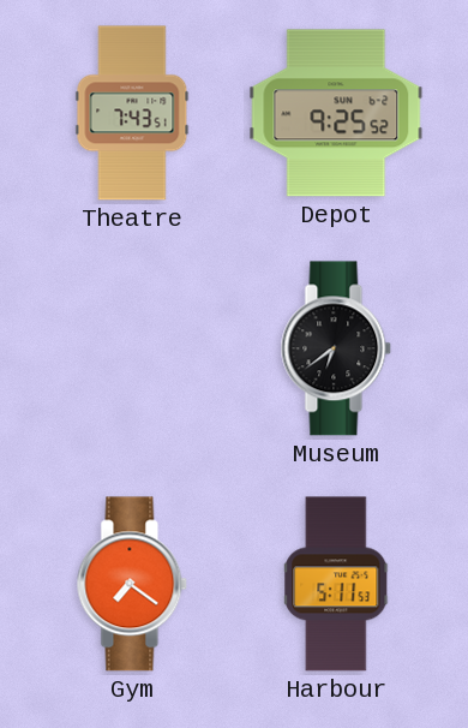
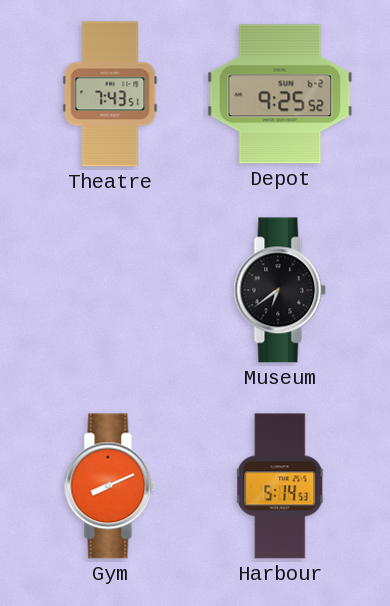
Gym: 7:21 -> 8:11 (110, 486)
Harbour: 5:11 -> 5:14 (281, 486)
